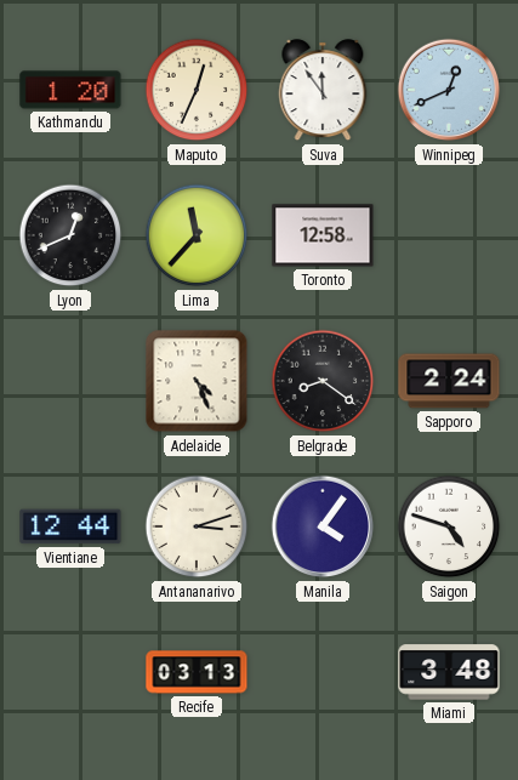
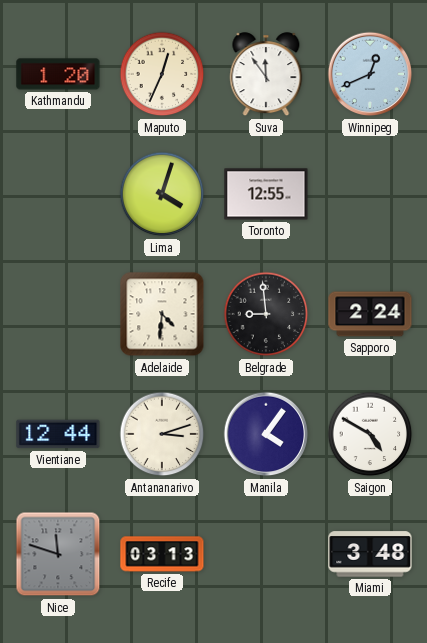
Lyon: 12:41 -> none (70, 235)
Lima: 11:37 -> 4:03 (162, 194)
Toronto: 12:58 -> 12:55 (266, 194)
Adelaide: 4:26 -> 4:31 (162, 314)
Belgrade: 8:21 -> 8:59 (266, 314)
Saigon: 4:48 -> 4:50 (370, 434)
Nice: none -> 11:48 (58, 554)
